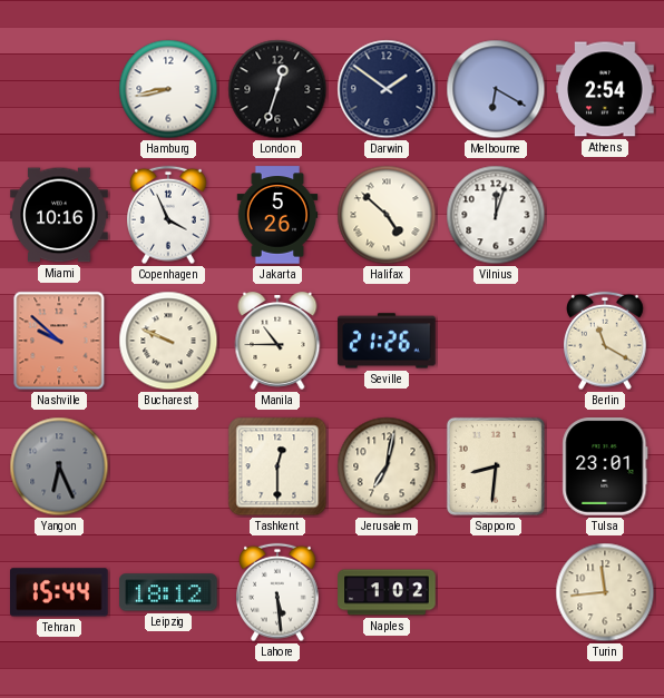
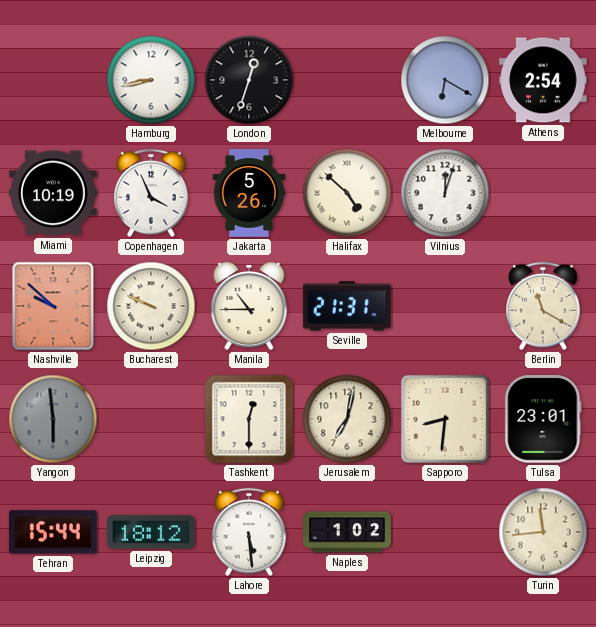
Darwin: 1:51 -> none (387, 89)
Miami: 10:16 -> 10:19 (53, 193)
Seville: 21:26 -> 21:31 (347, 306)
Yangon: 6:26 -> 5:59 (53, 419)
